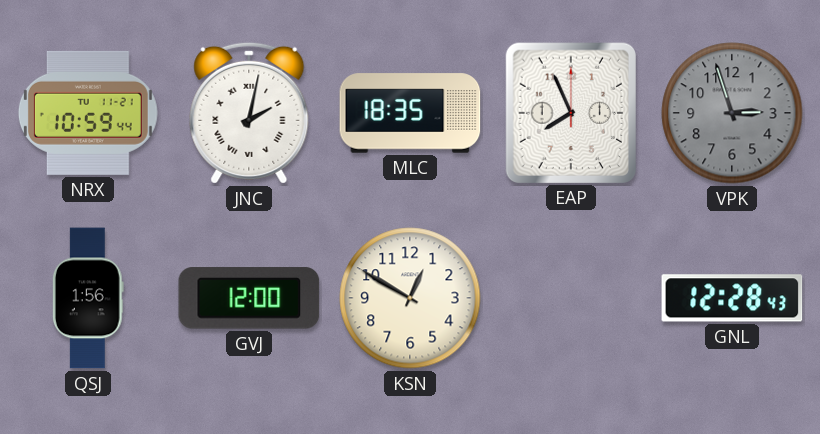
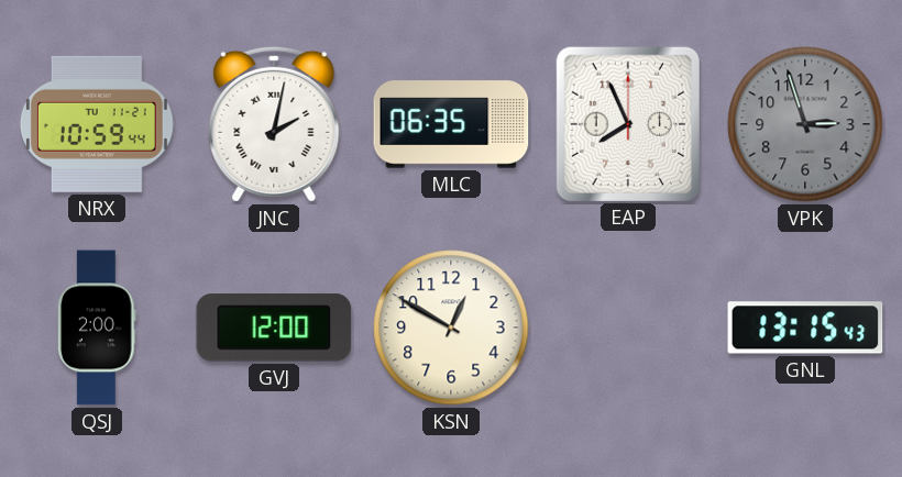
MLC: 18:35 -> 06:35 (451, 124)
QSJ: 1:56 -> 2:00 (97, 328)
GNL: 12:28 -> 13:15 (805, 328)
